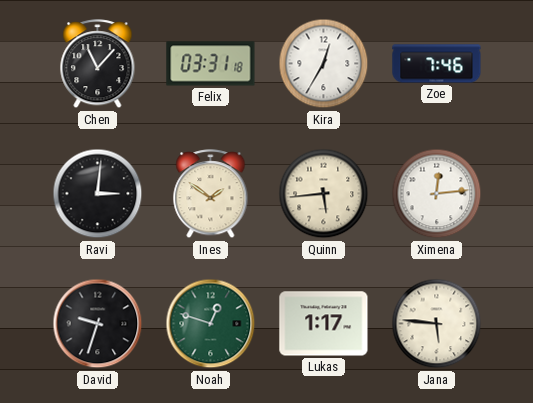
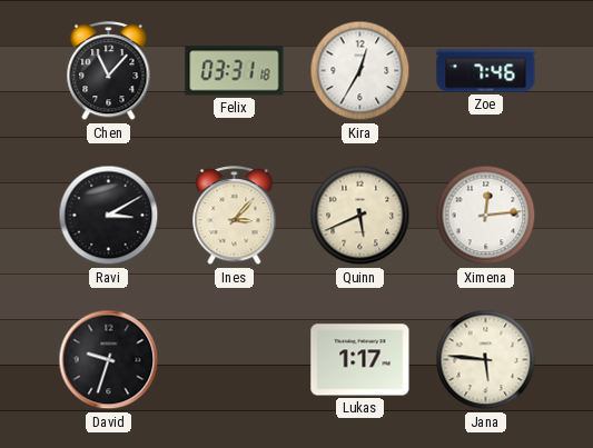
Ravi: 3:01 -> 3:10 (109, 216)
Ines: 1:51 -> 3:07 (235, 216)
Quinn: 5:44 -> 5:41 (360, 216)
Noah: 12:48 -> none (211, 324)
